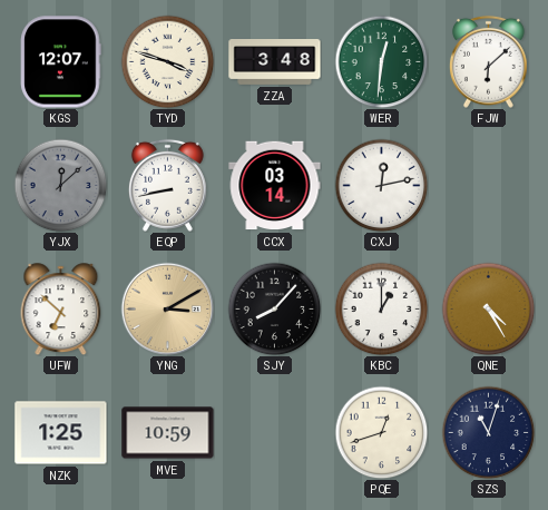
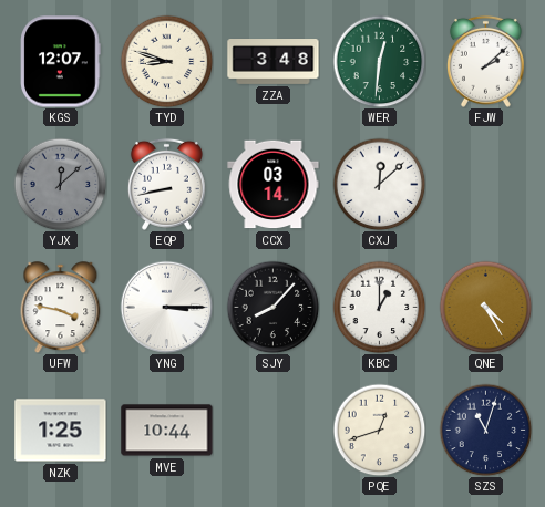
TYD: 3:48 -> 8:48 (166, 61)
FJW: 6:08 -> 2:08 (485, 61)
CXJ: 12:13 -> 12:08 (379, 184)
UFW: 6:52 -> 3:47 (61, 308)
YNG: 3:10 -> 3:15 (166, 307)
YNG dial: champagne -> white (166, 307)
MVE: 10:59 -> 10:44 (167, 431)
